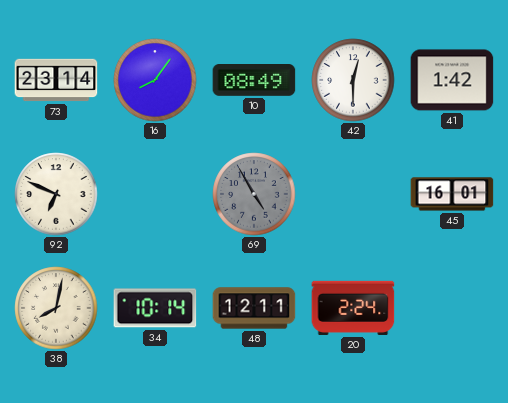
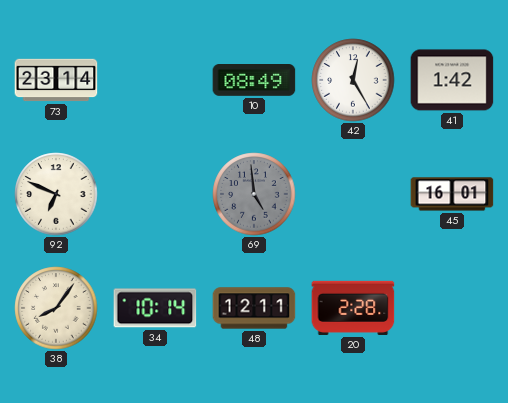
16: 8:06 -> none (155, 80)
42: 12:30 -> 12:25 (353, 80)
69: 4:55 -> 4:59 (254, 194)
38: 8:02 -> 8:06 (56, 308)
20: 2:24 -> 2:28 (353, 308)
